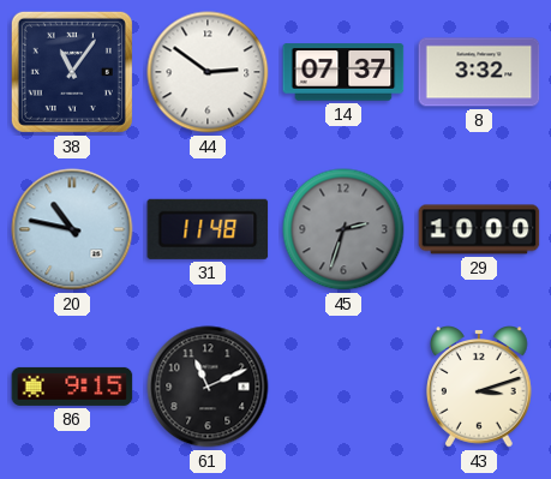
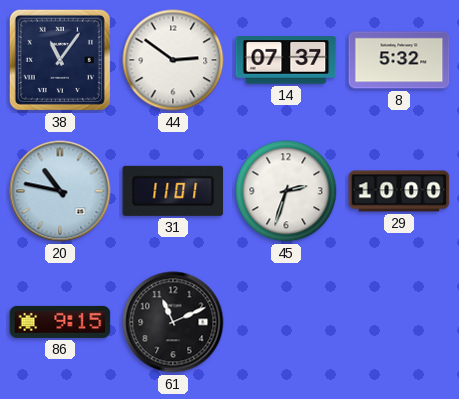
8: 3:32 -> 5:32 (399, 60)
31: 11:48 -> 11:01 (173, 191)
45 dial: grey -> white (286, 191)
43: 3:12 -> none (480, 387)
